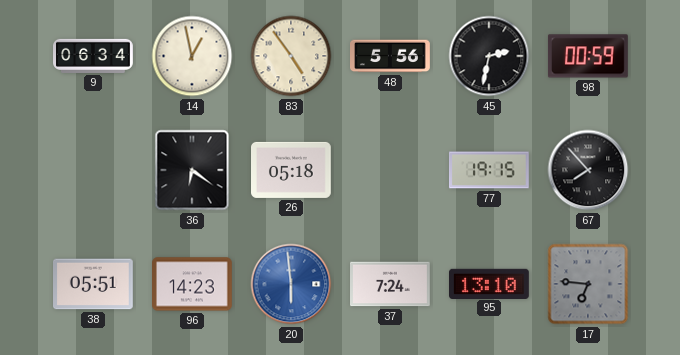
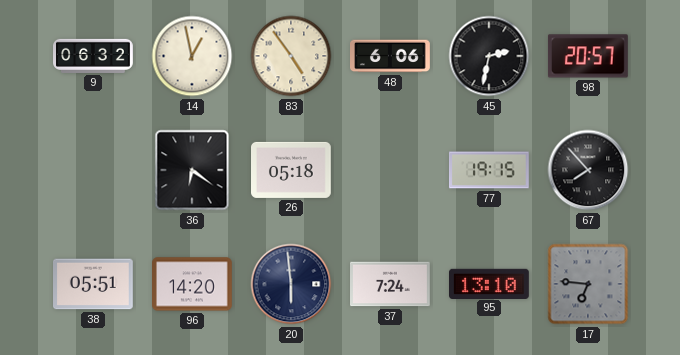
9: 06:34 -> 06:32 (94, 56)
48: 5:56 -> 6:06 (391, 56)
98: 00:59 -> 20:57 (588, 56)
96: 14:23 -> 14:20 (193, 284)
20 dial: blue -> navy (291, 284)
